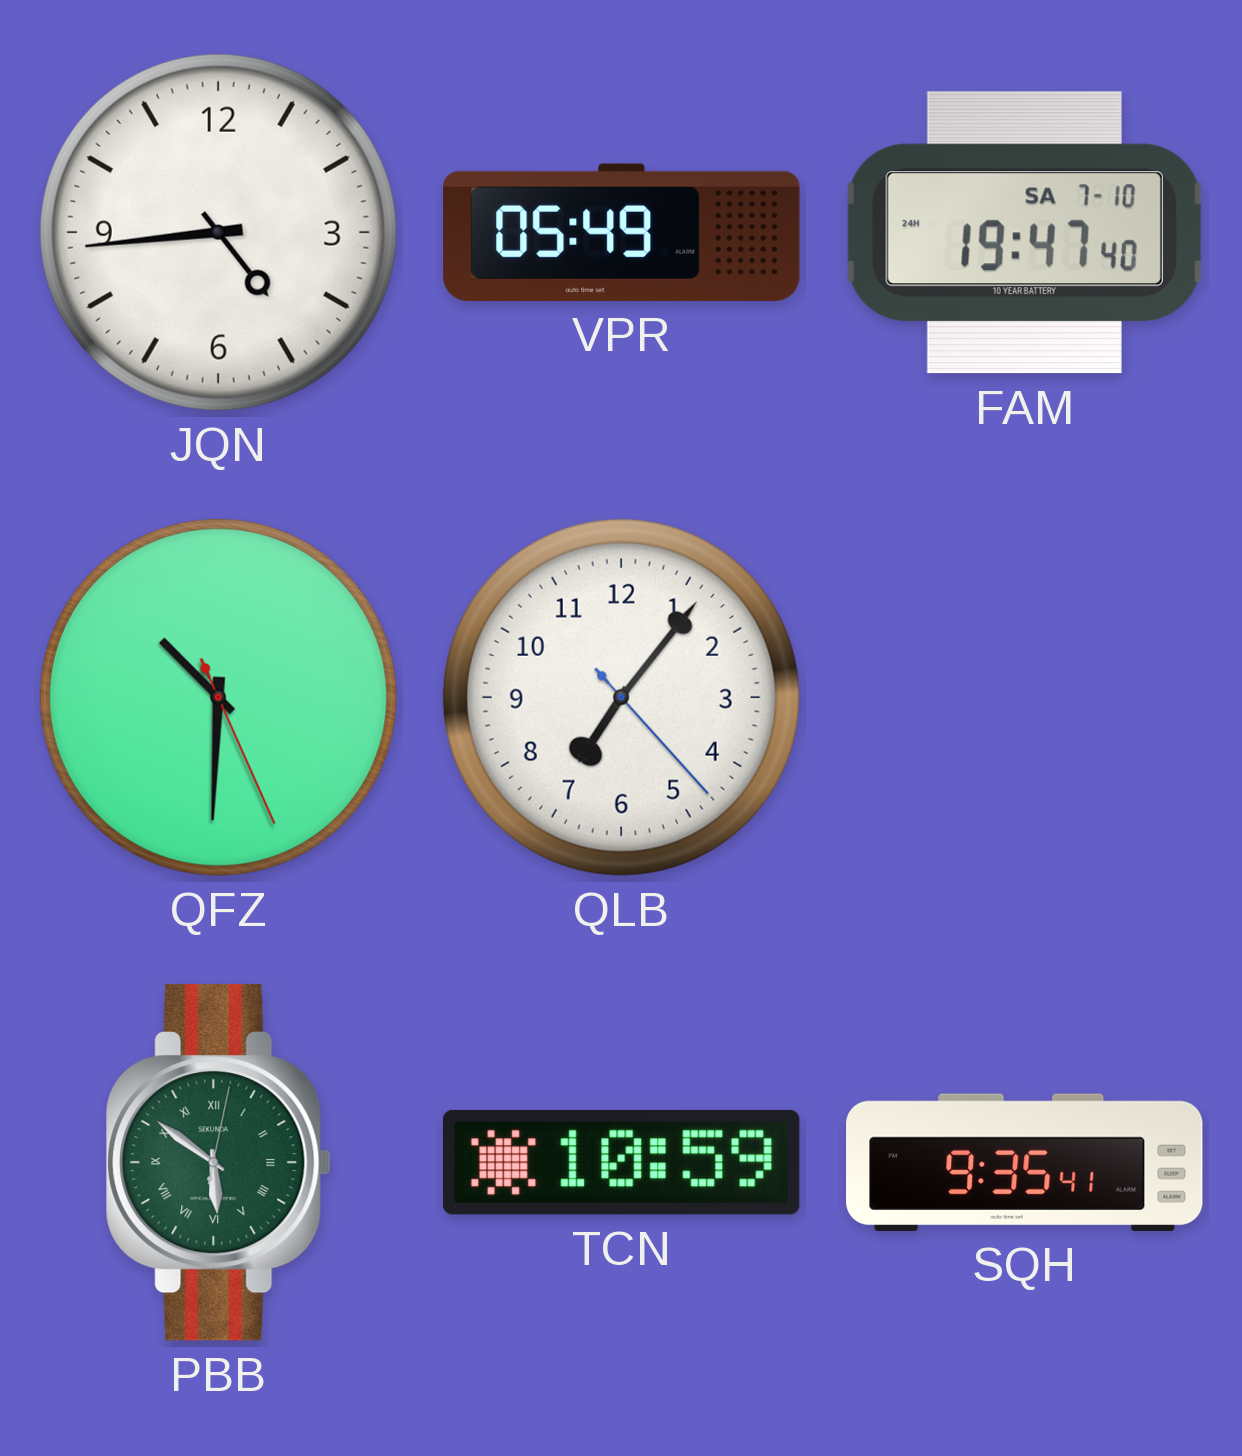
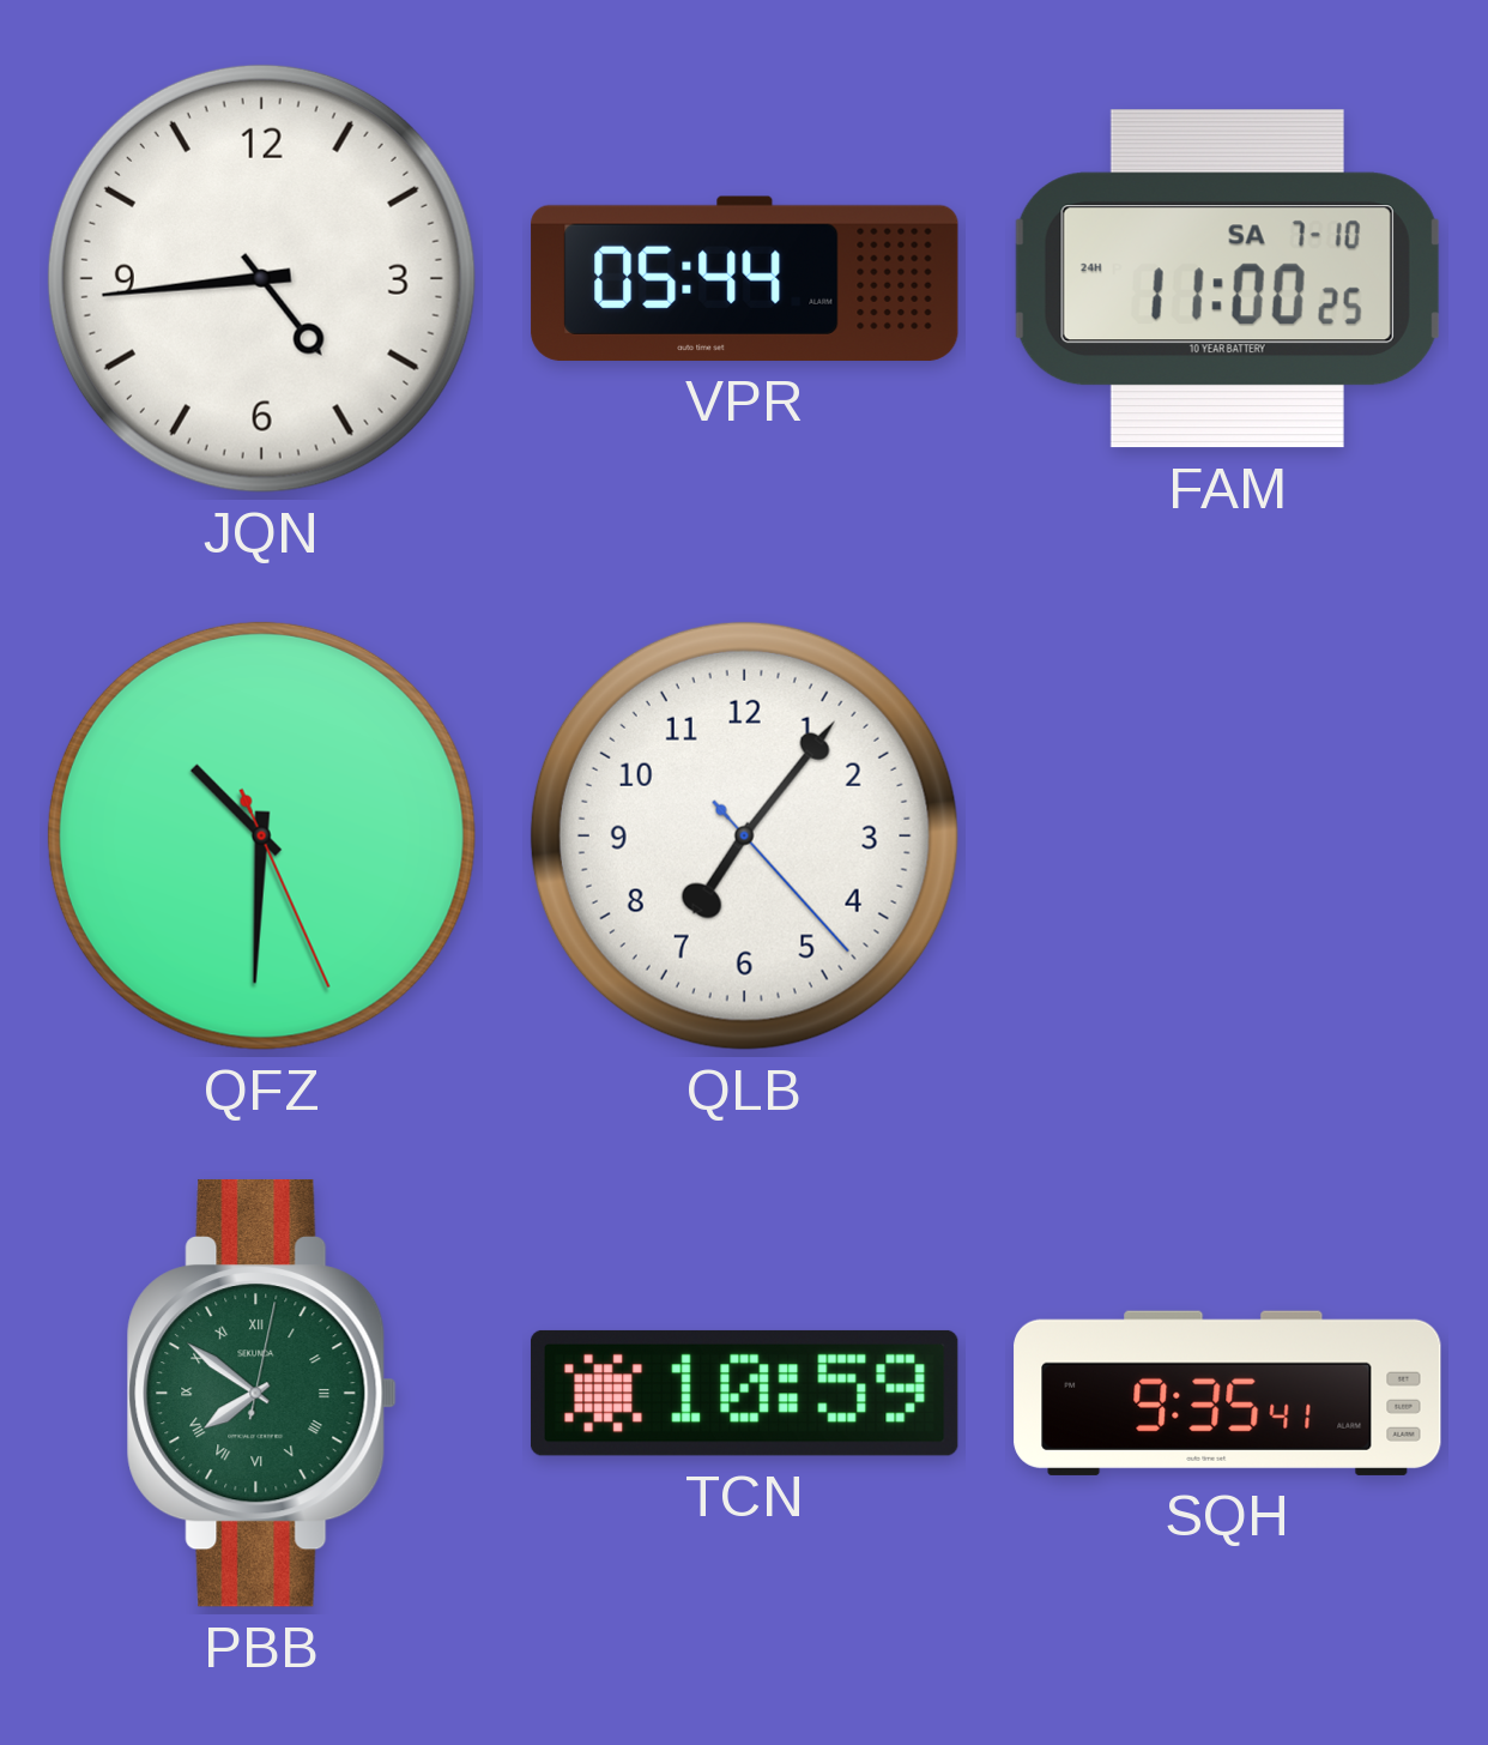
VPR: 05:49 -> 05:44 (745, 278)
FAM: 19:47 -> 11:00 (1227, 279)
PBB: 5:51 -> 7:51 (261, 1393)
